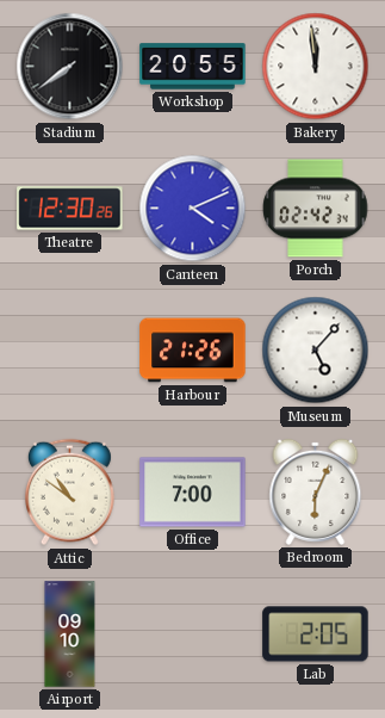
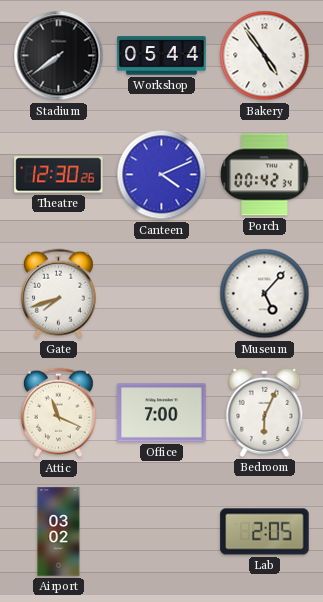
Workshop: 20:55 -> 05:44 (162, 56)
Bakery: 11:59 -> 4:54 (265, 56)
Porch: 02:42 -> 00:42 (265, 175)
Gate: none -> 7:42 (58, 294)
Harbour: 21:26 -> none (193, 351)
Attic: 10:51 -> 11:19 (58, 413)
Airport: 09:10 -> 03:02 (59, 532)
